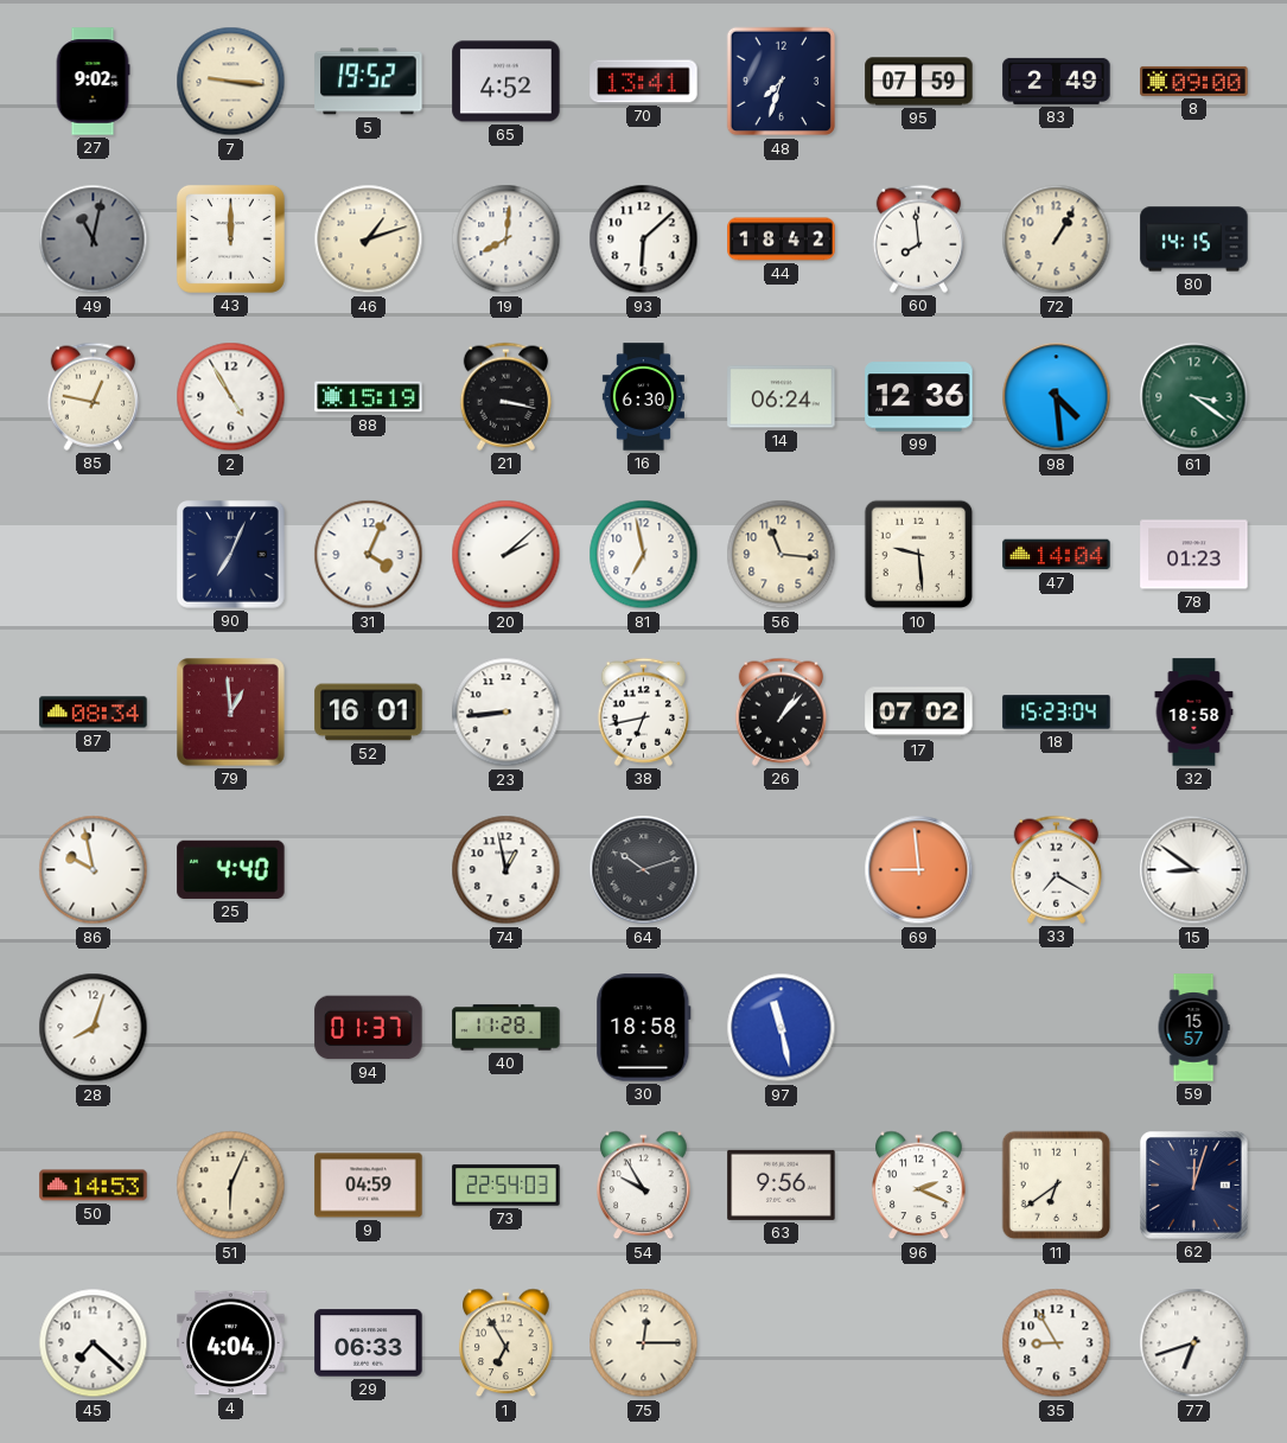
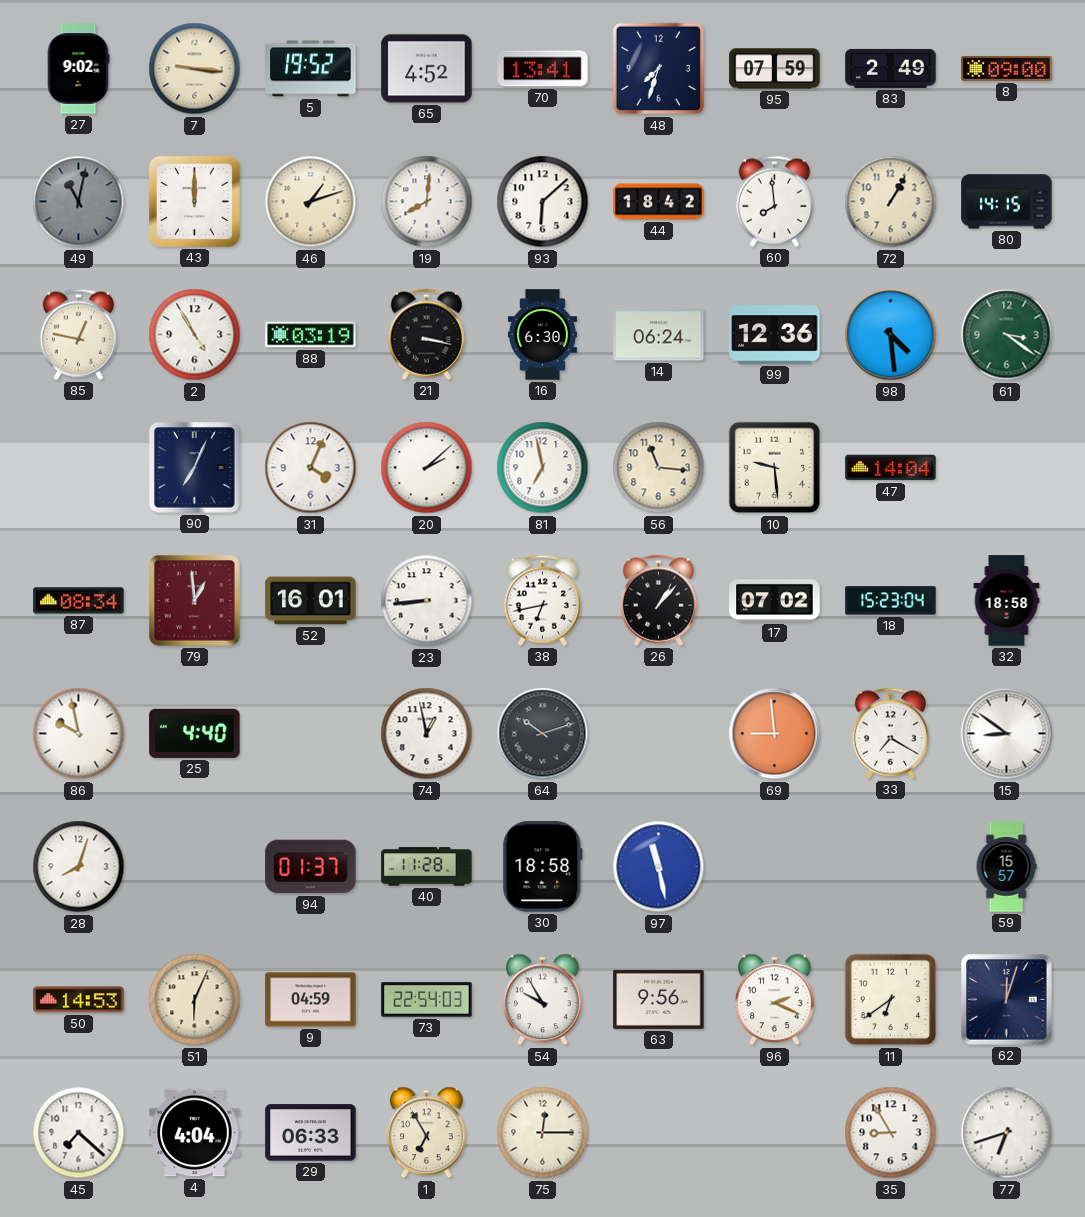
88: 15:19 -> 03:19 (311, 335)
78: 01:23 -> none (1194, 555)
